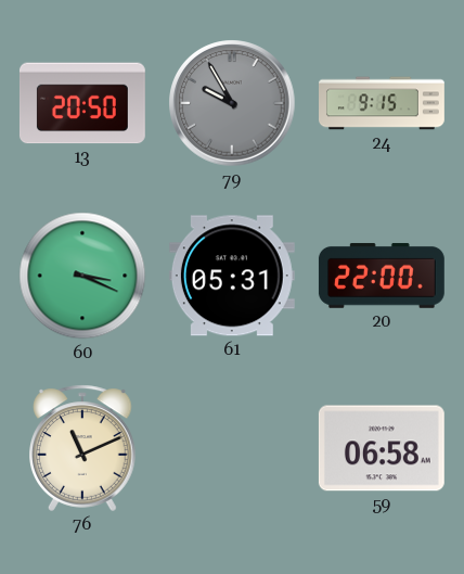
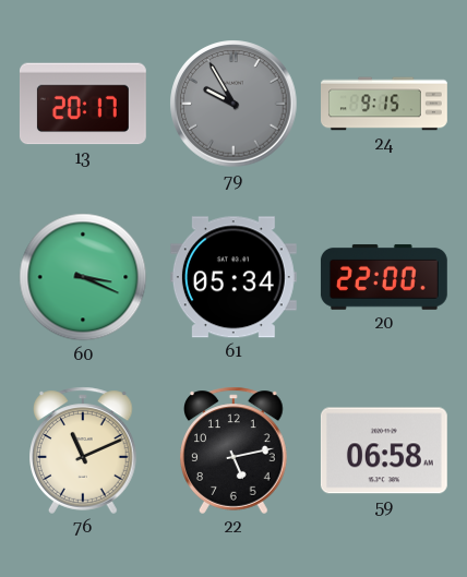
13: 20:50 -> 20:17 (83, 104)
61: 05:31 -> 05:34 (234, 277)
22: none -> 5:13 (235, 450)
